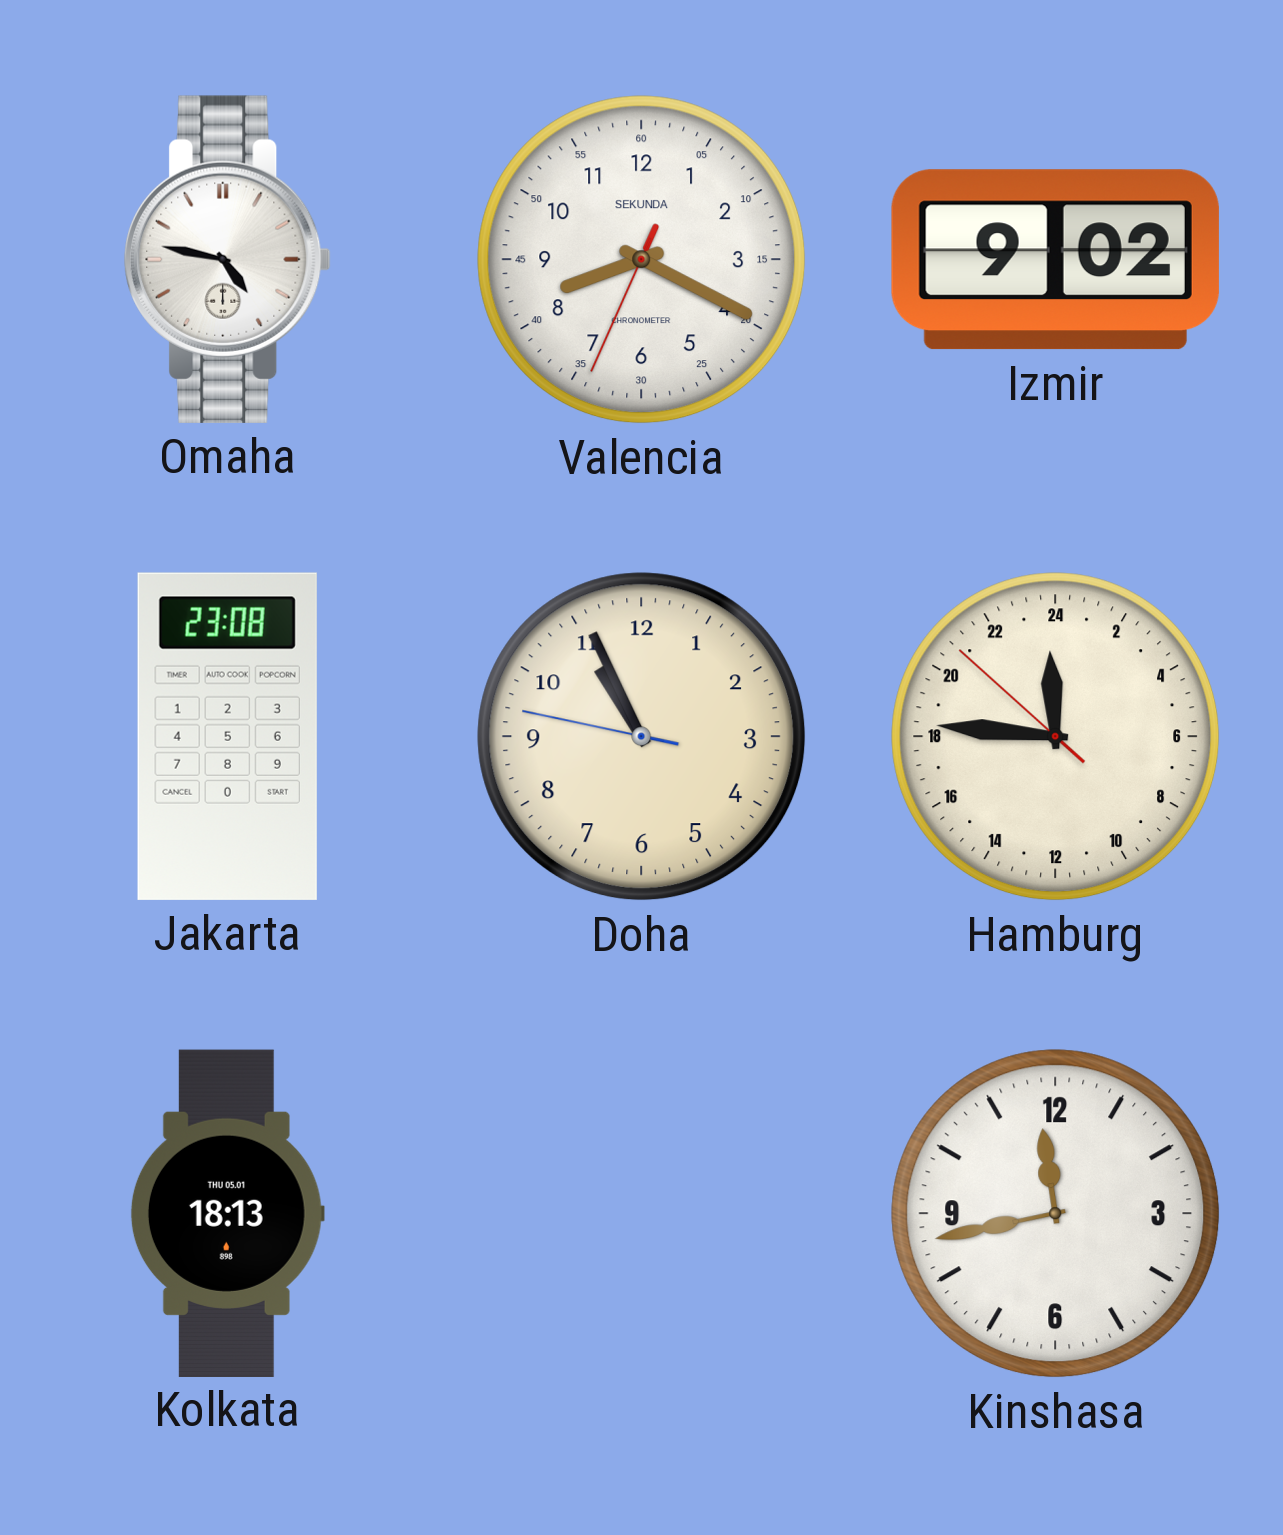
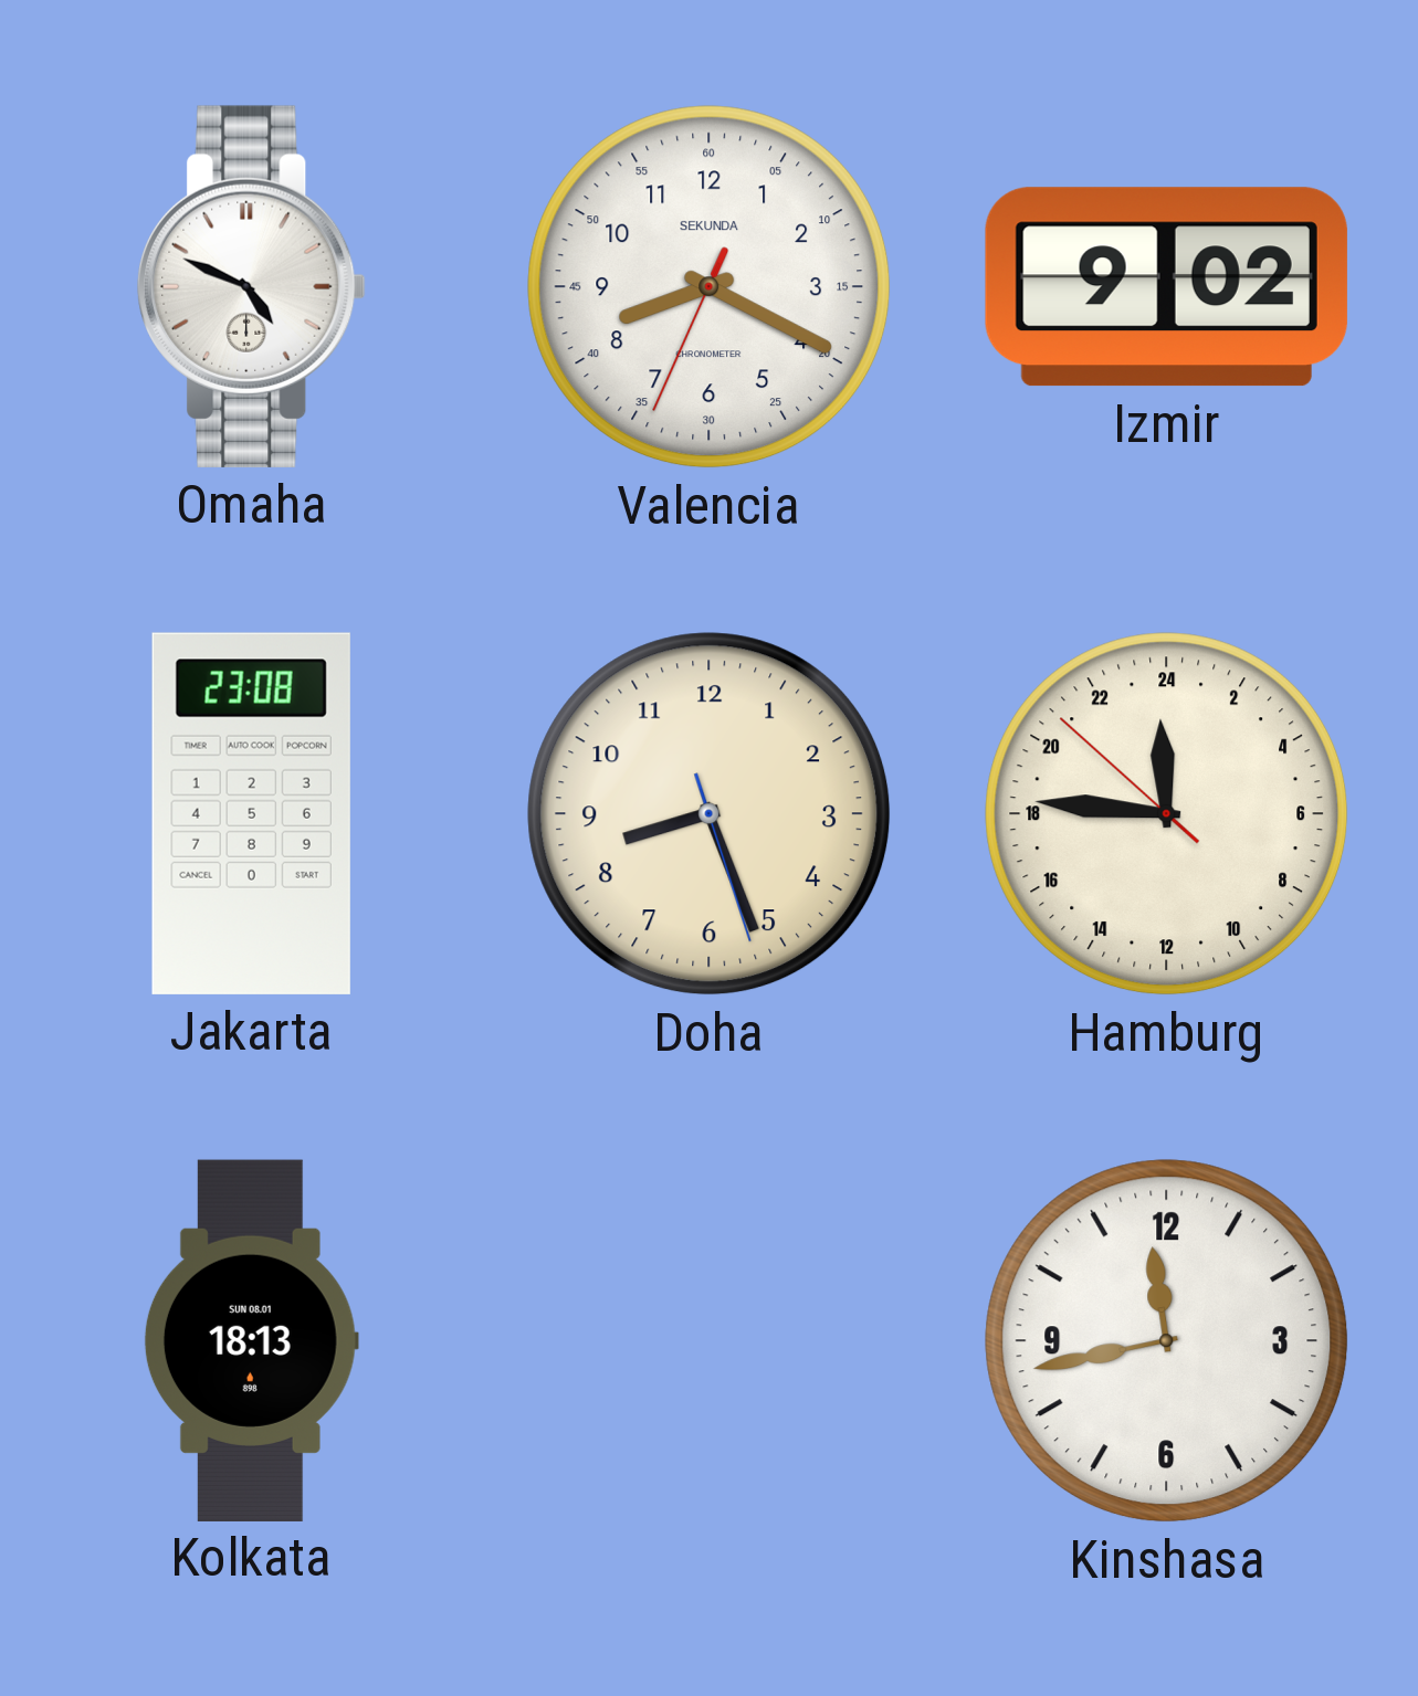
Omaha: 4:47 -> 4:49 (252, 286)
Doha: 10:55 -> 8:26 (710, 814)
Kolkata date: THU 05.01 -> SUN 08.01 (251, 1340)
